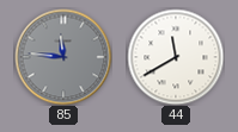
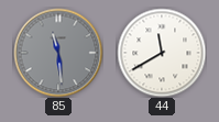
85: 11:46 -> 11:29 (58, 53)
